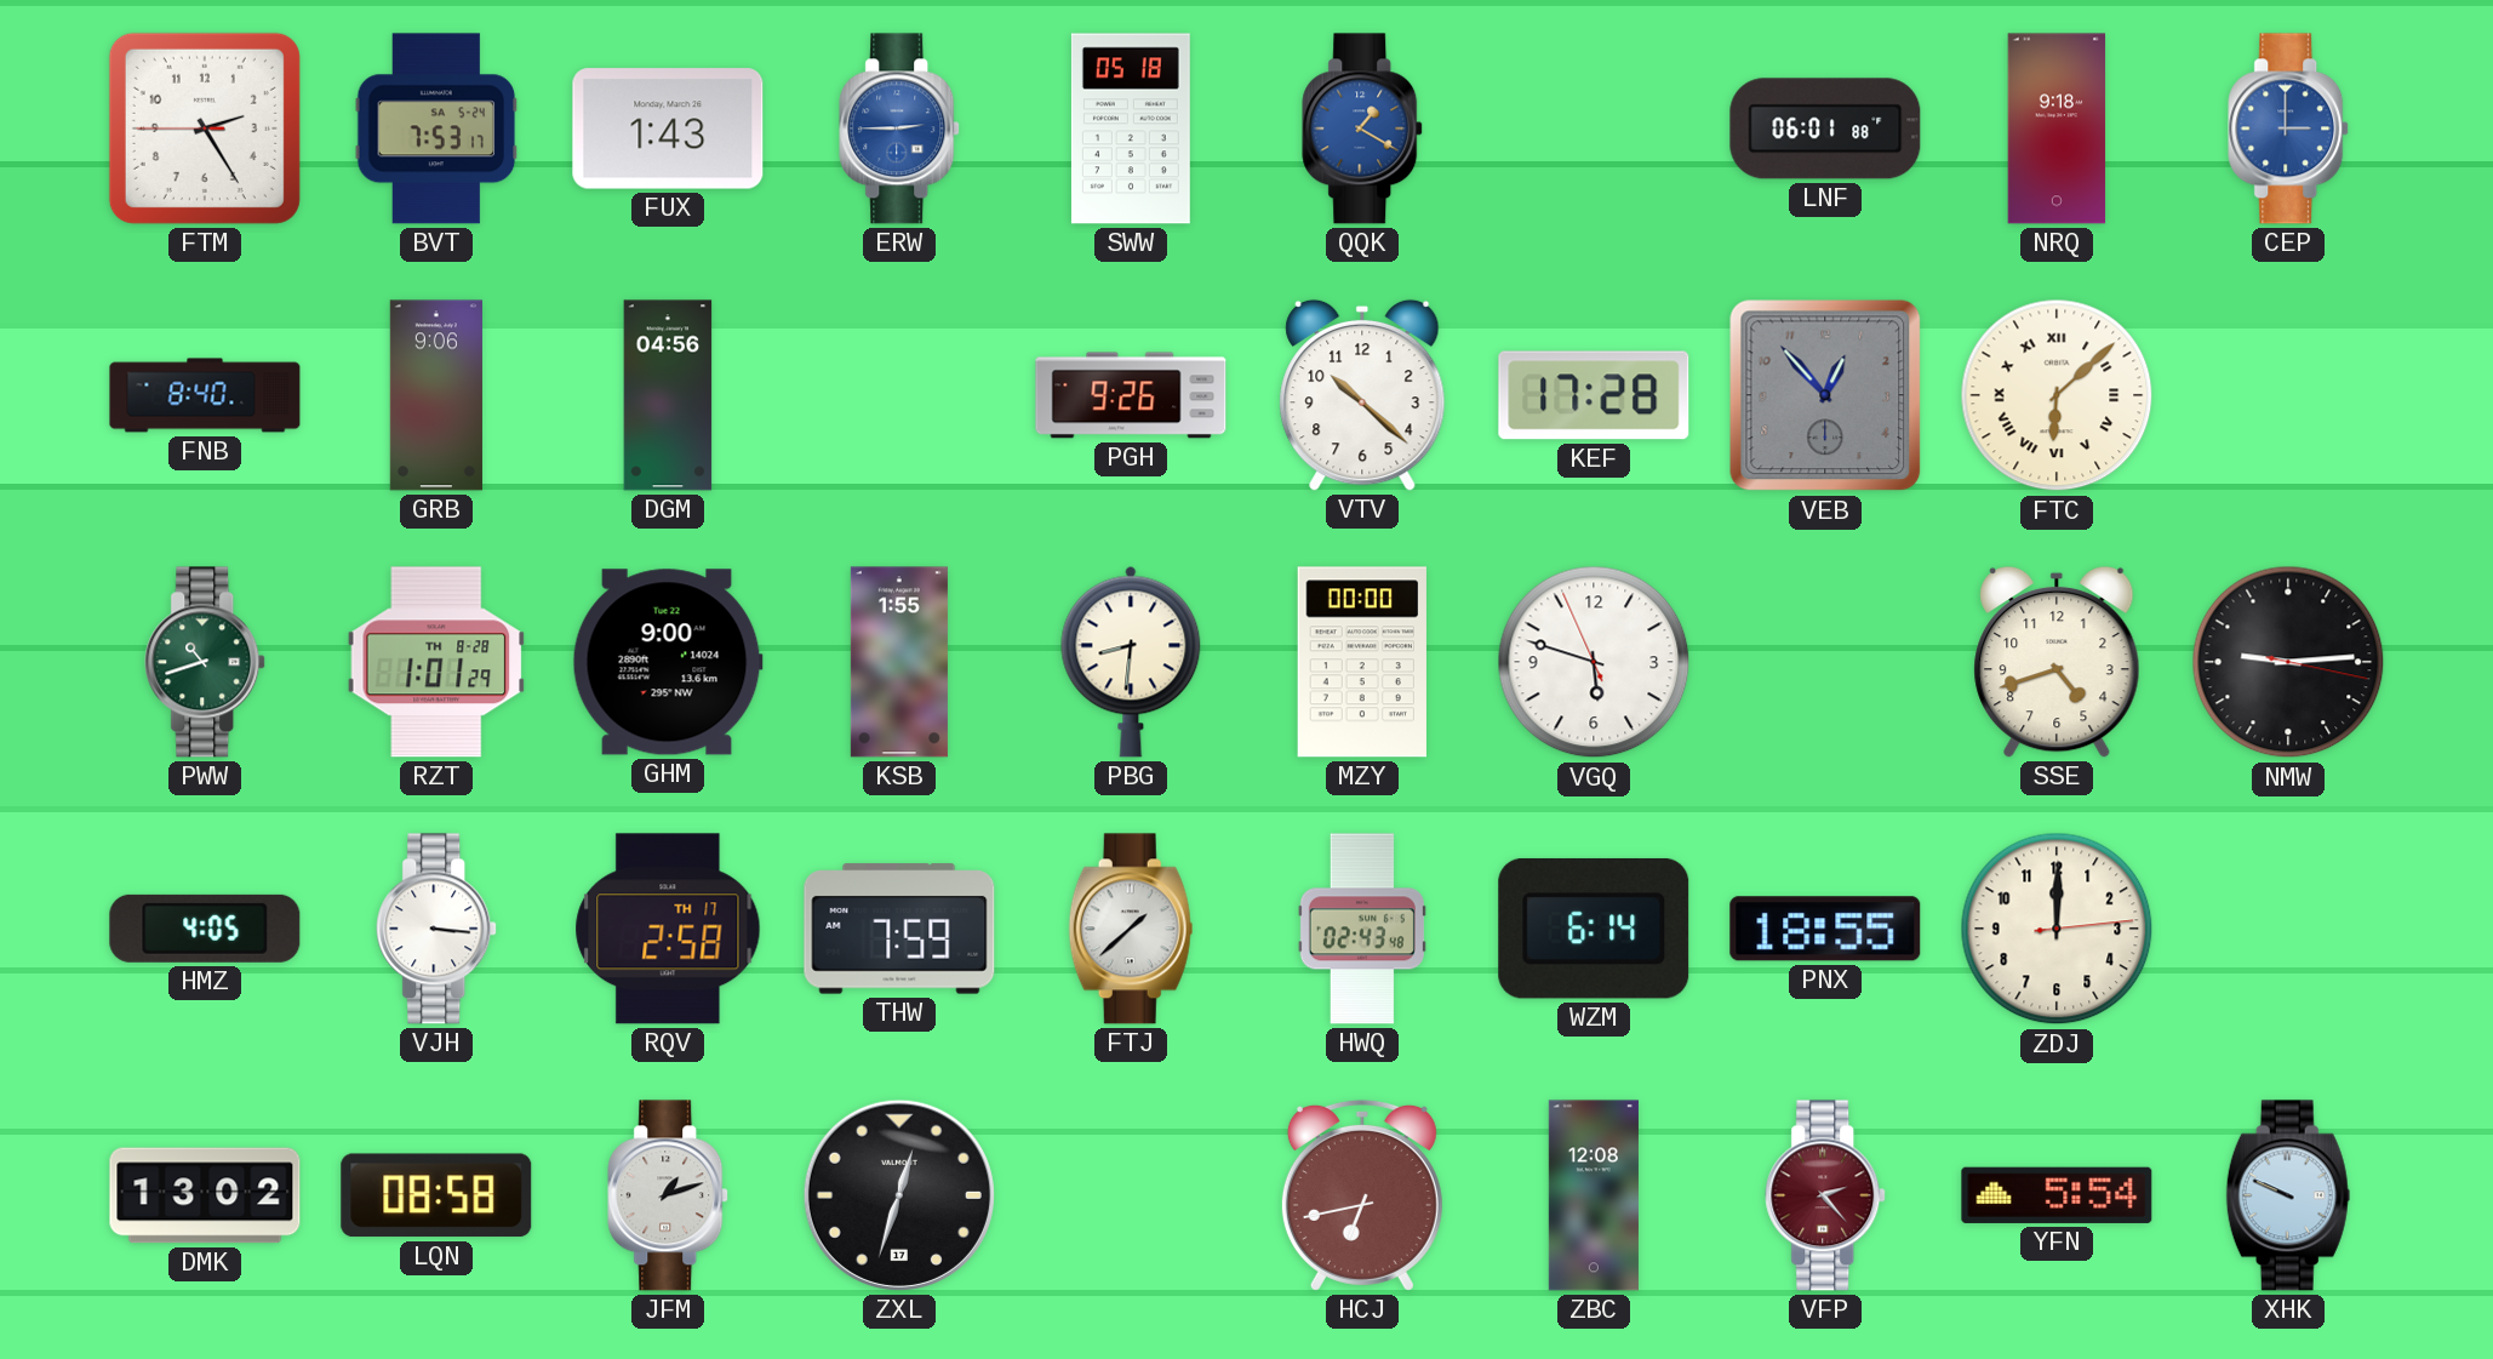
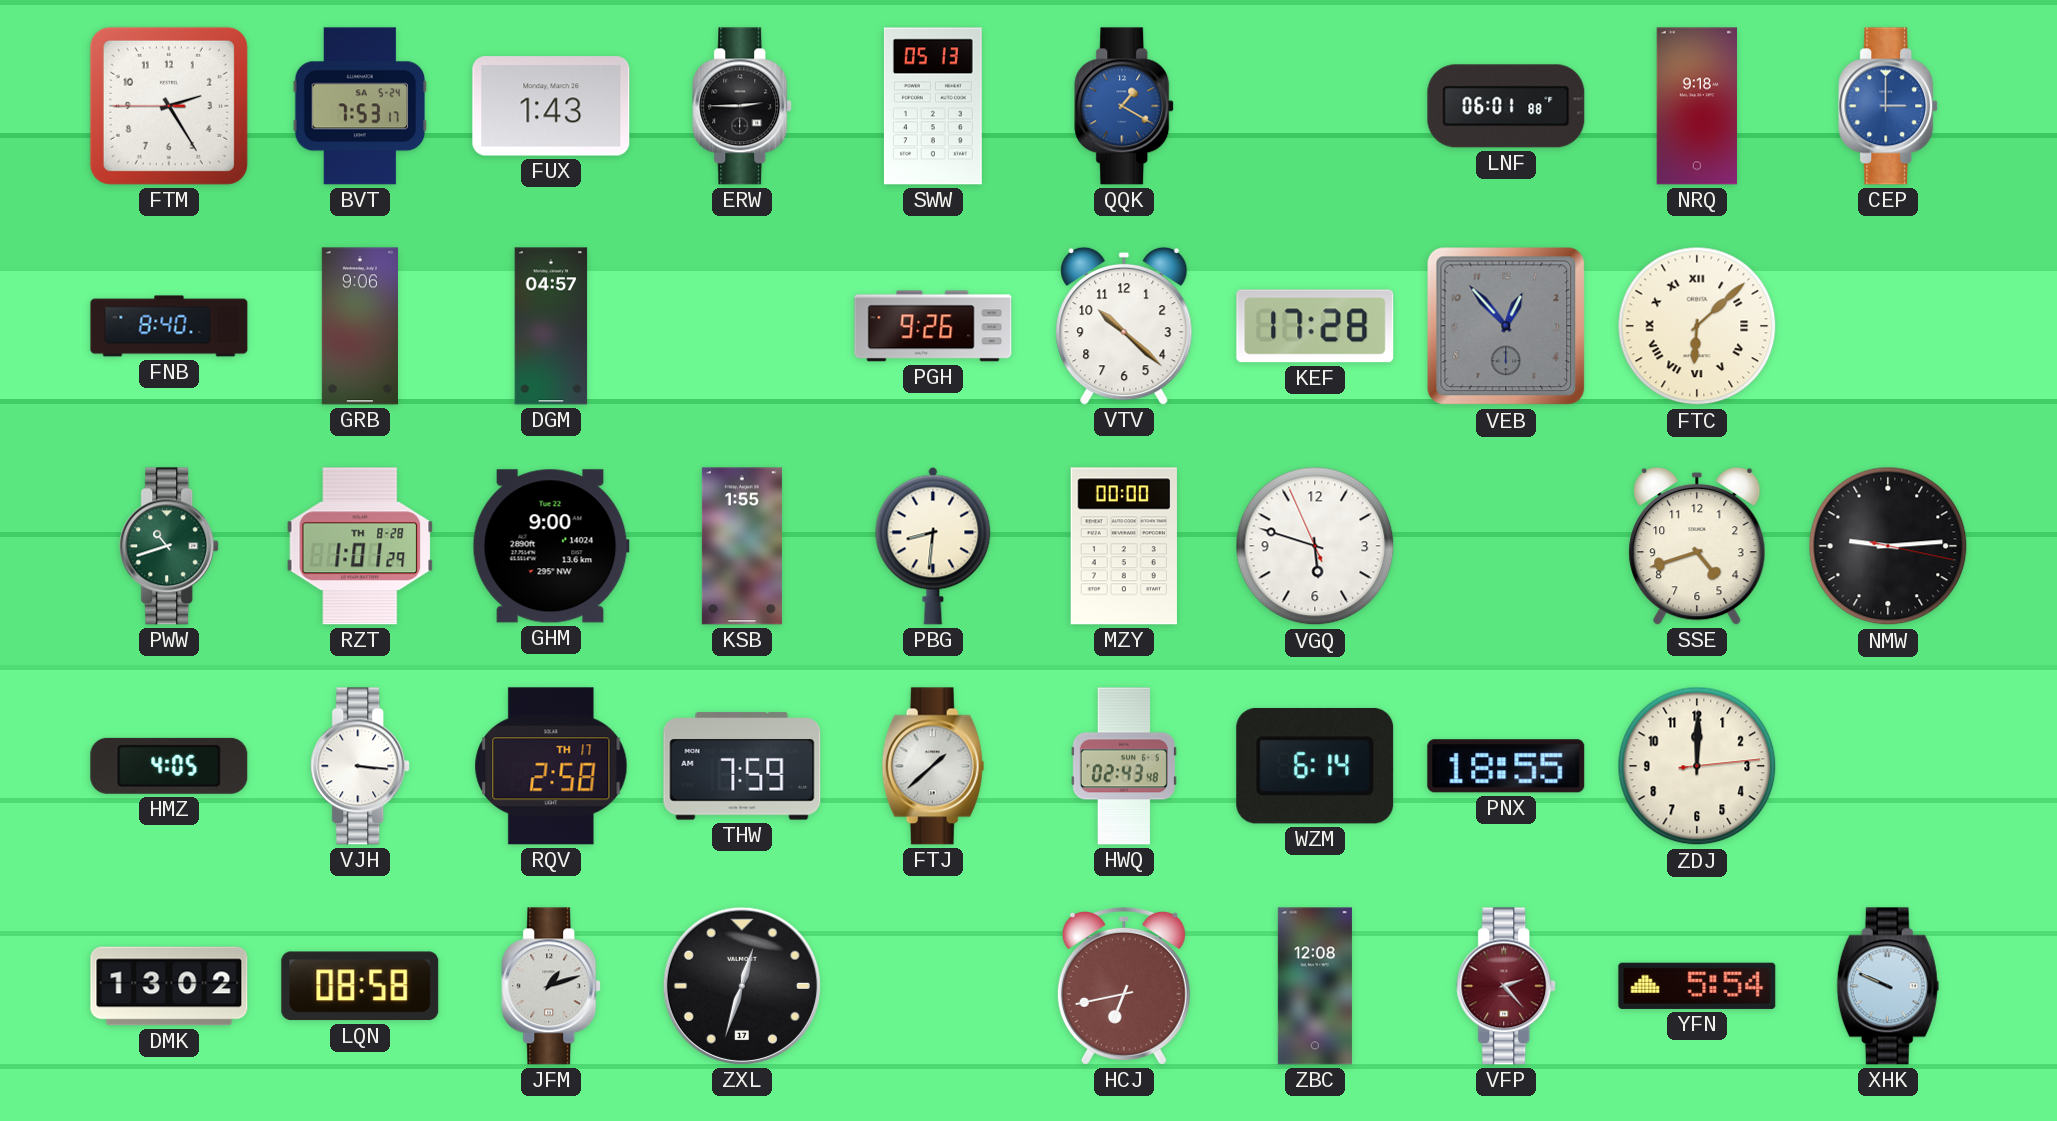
ERW dial: blue -> black (743, 106)
SWW: 05:18 -> 05:13 (933, 106)
DGM: 04:56 -> 04:57 (551, 326)
